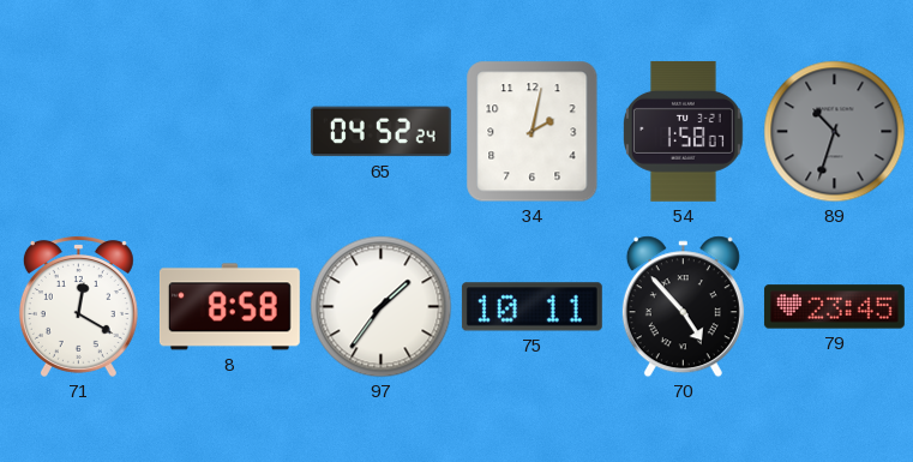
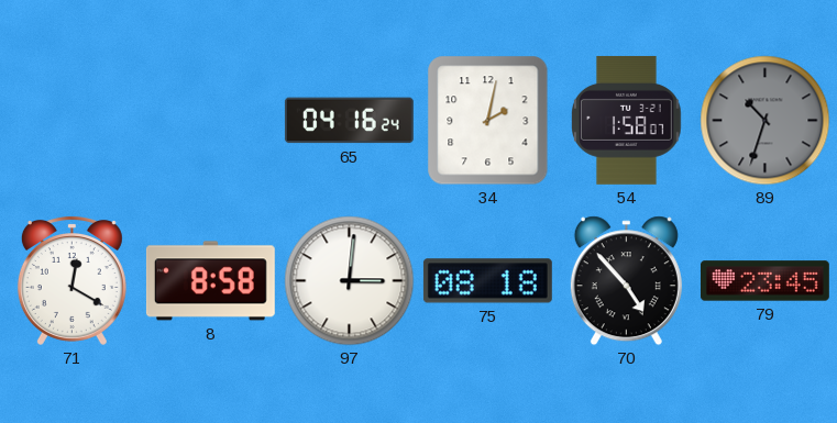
65: 04:52 -> 04:16 (349, 121)
97: 1:36 -> 3:01 (350, 281)
75: 10:11 -> 08:18 (487, 281)
